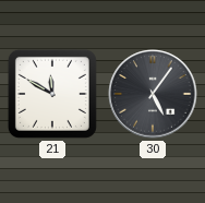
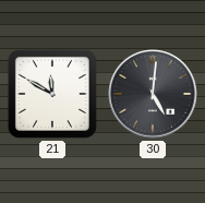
30: 5:06 -> 5:01 (153, 94)
